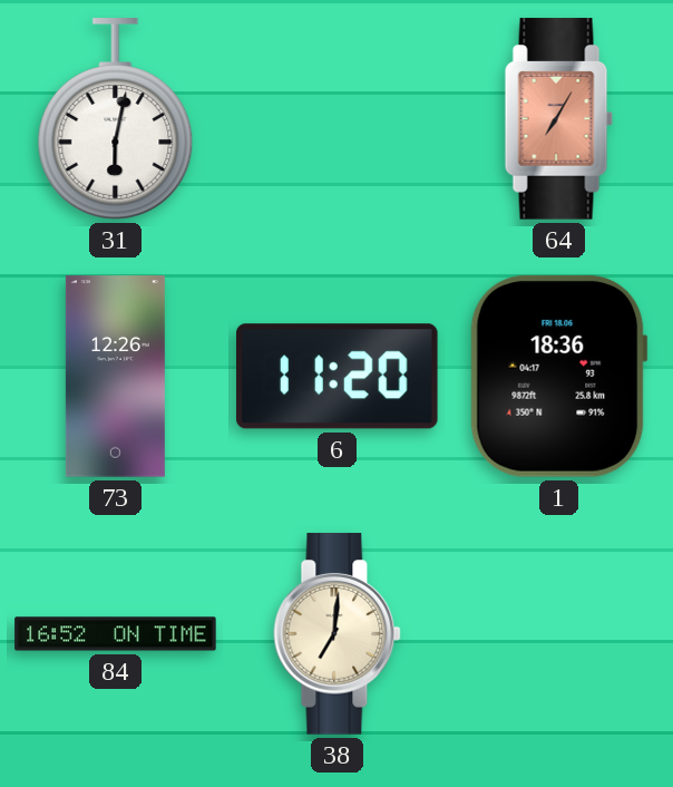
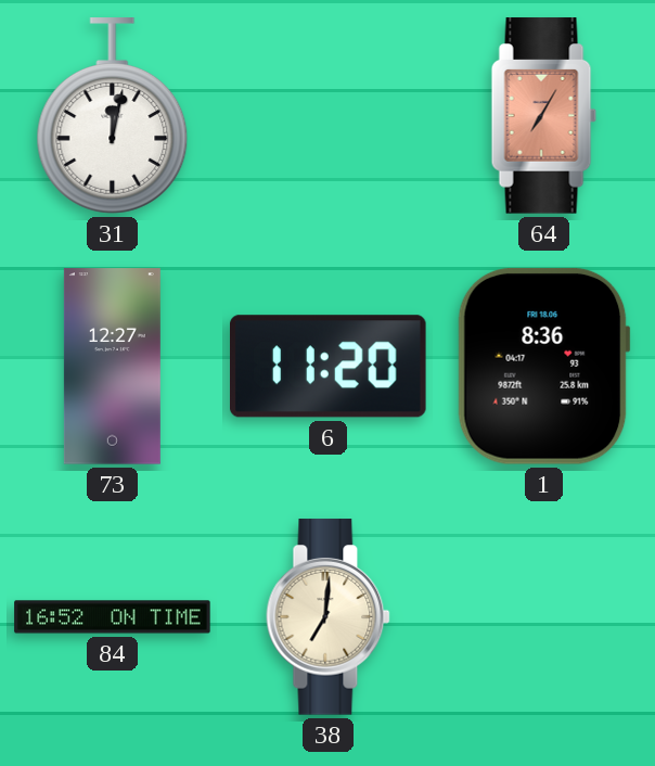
31: 6:02 -> 12:02 (113, 116)
73: 12:26 -> 12:27 (112, 367)
1: 18:36 -> 8:36 (543, 366)
